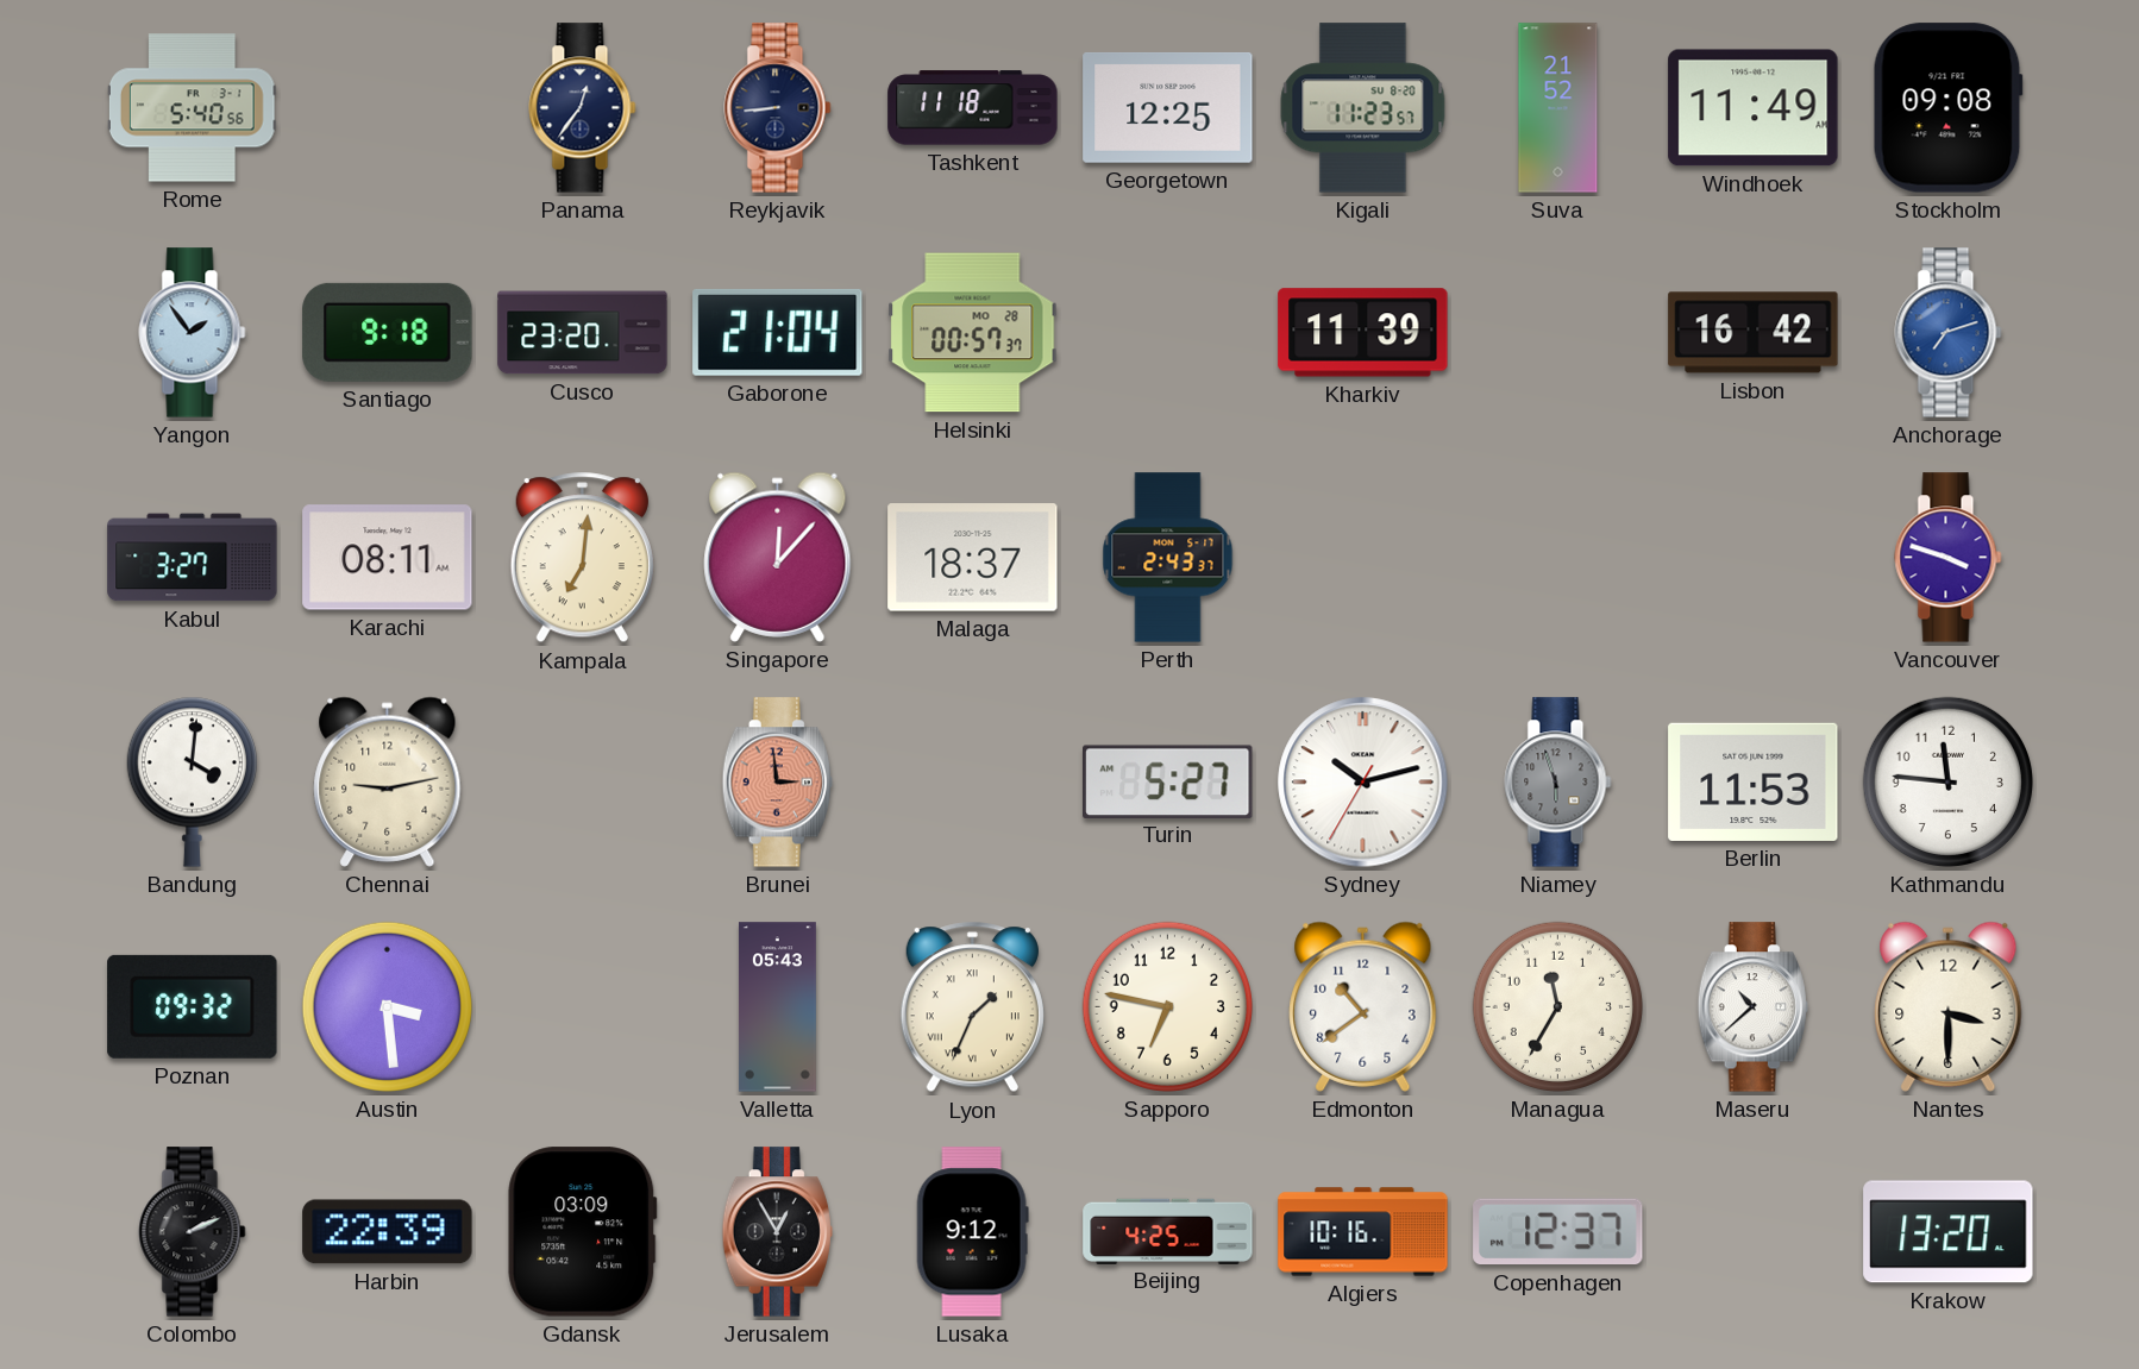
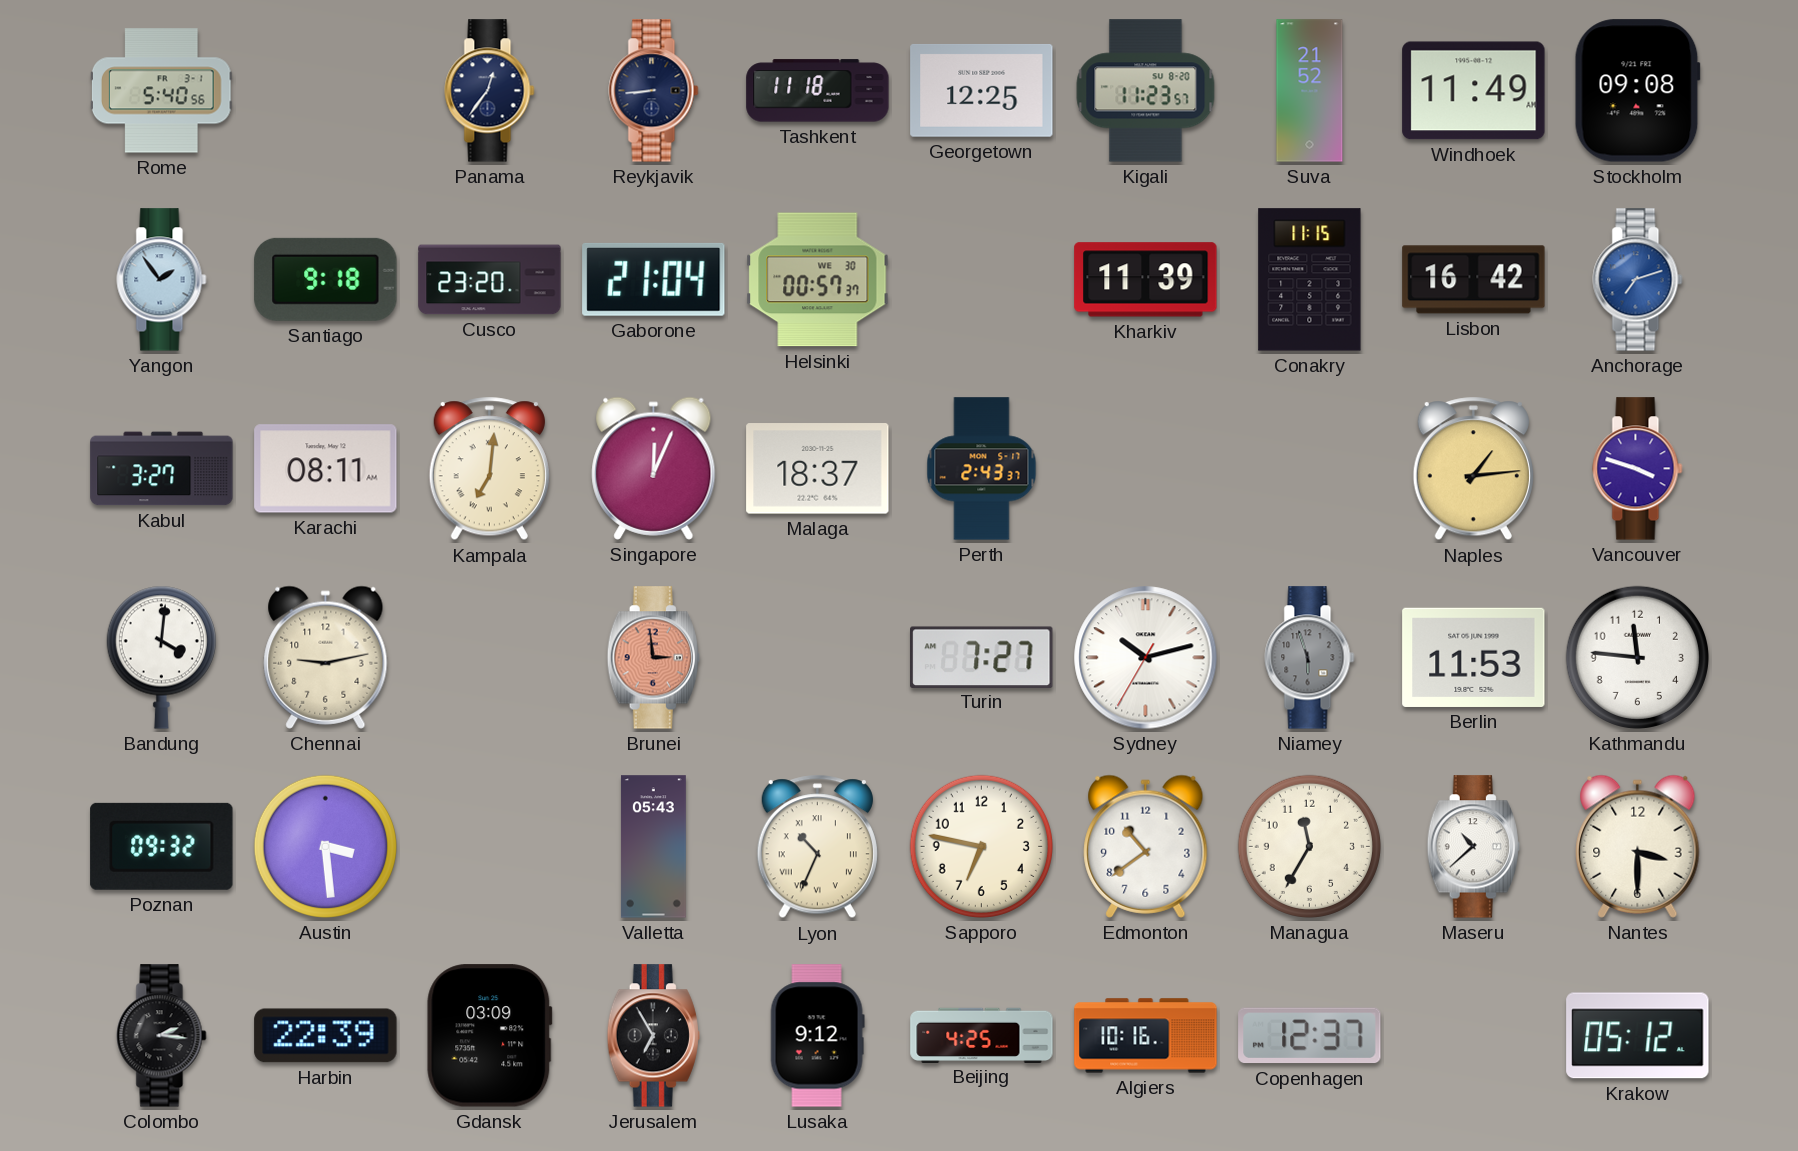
Helsinki date: MO 28 -> WE 30 (818, 280)
Conakry: none -> 11:15 (1310, 280)
Singapore: 12:07 -> 12:04 (654, 468)
Naples: none -> 1:14 (1473, 469)
Turin: 5:27 -> 7:27 (982, 657)
Lyon: 1:34 -> 10:34 (817, 847)
Colombo: 2:11 -> 2:16 (162, 1036)
Jerusalem: 12:55 -> 6:55 (653, 1036)
Krakow: 13:20 -> 05:12 (1638, 1036)
